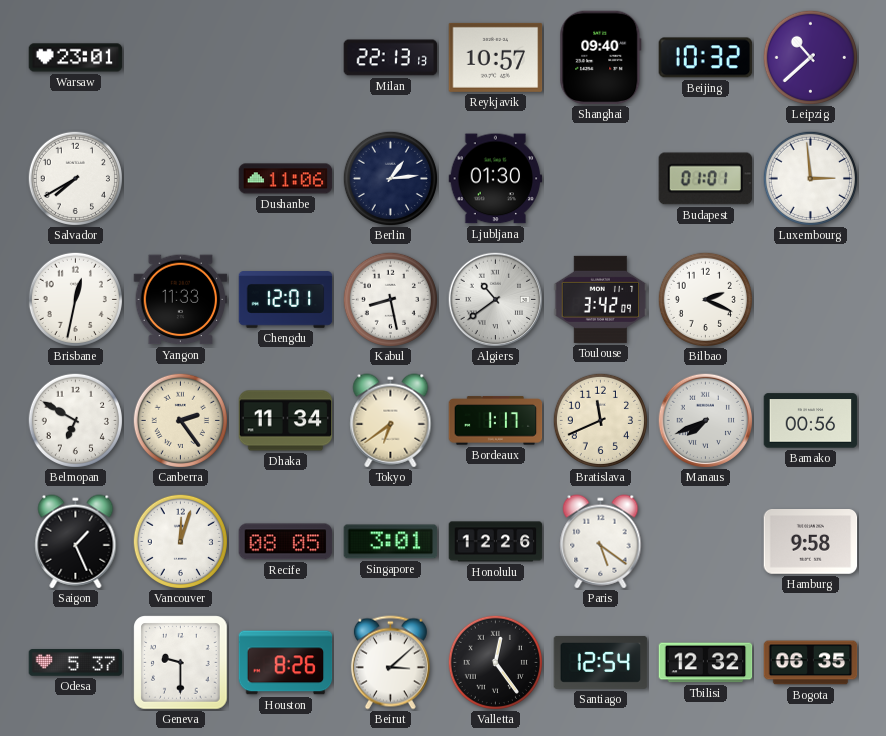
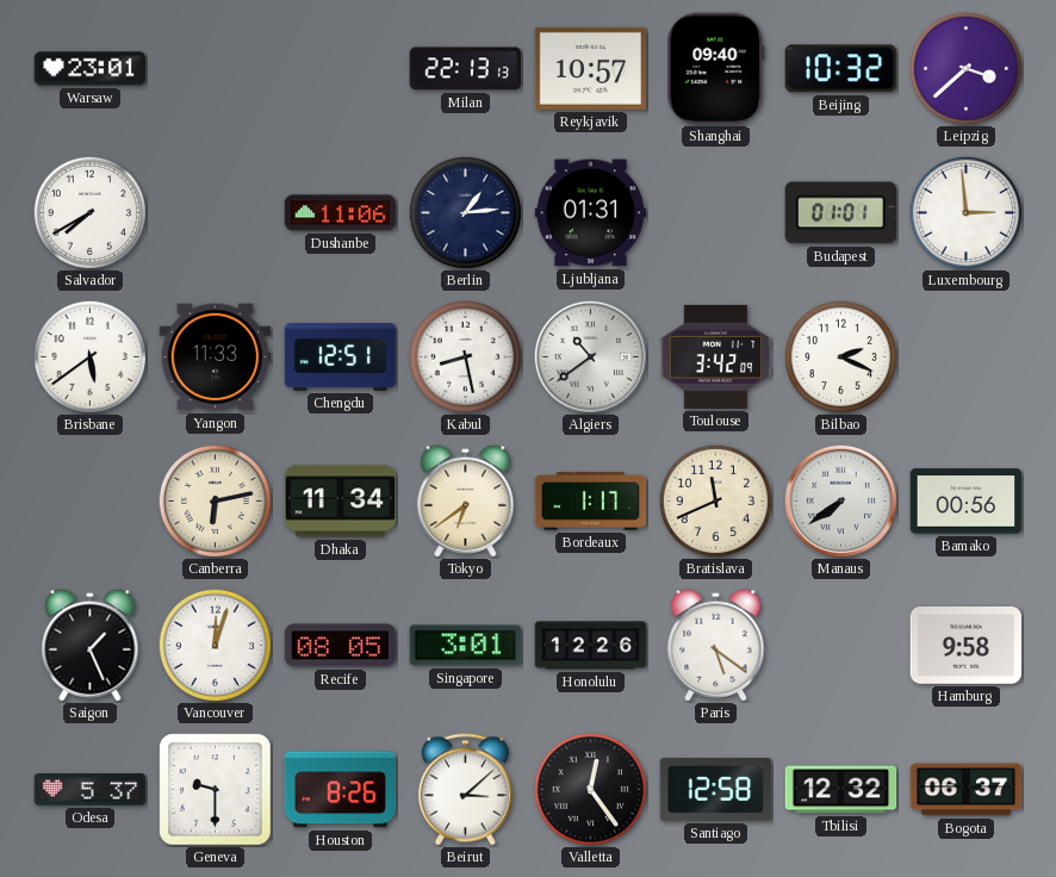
Leipzig: 10:38 -> 3:38 (965, 68)
Ljubljana: 01:30 -> 01:31 (591, 213)
Brisbane: 12:32 -> 5:39 (89, 356)
Chengdu: 12:01 -> 12:51 (341, 357)
Belmopan: 6:50 -> none (75, 420)
Canberra: 2:24 -> 6:13 (215, 500)
Manaus: 7:41 -> 7:39 (840, 500)
Santiago: 12:54 -> 12:58 (716, 789)
Bogota: 06:35 -> 06:37 (967, 790)
